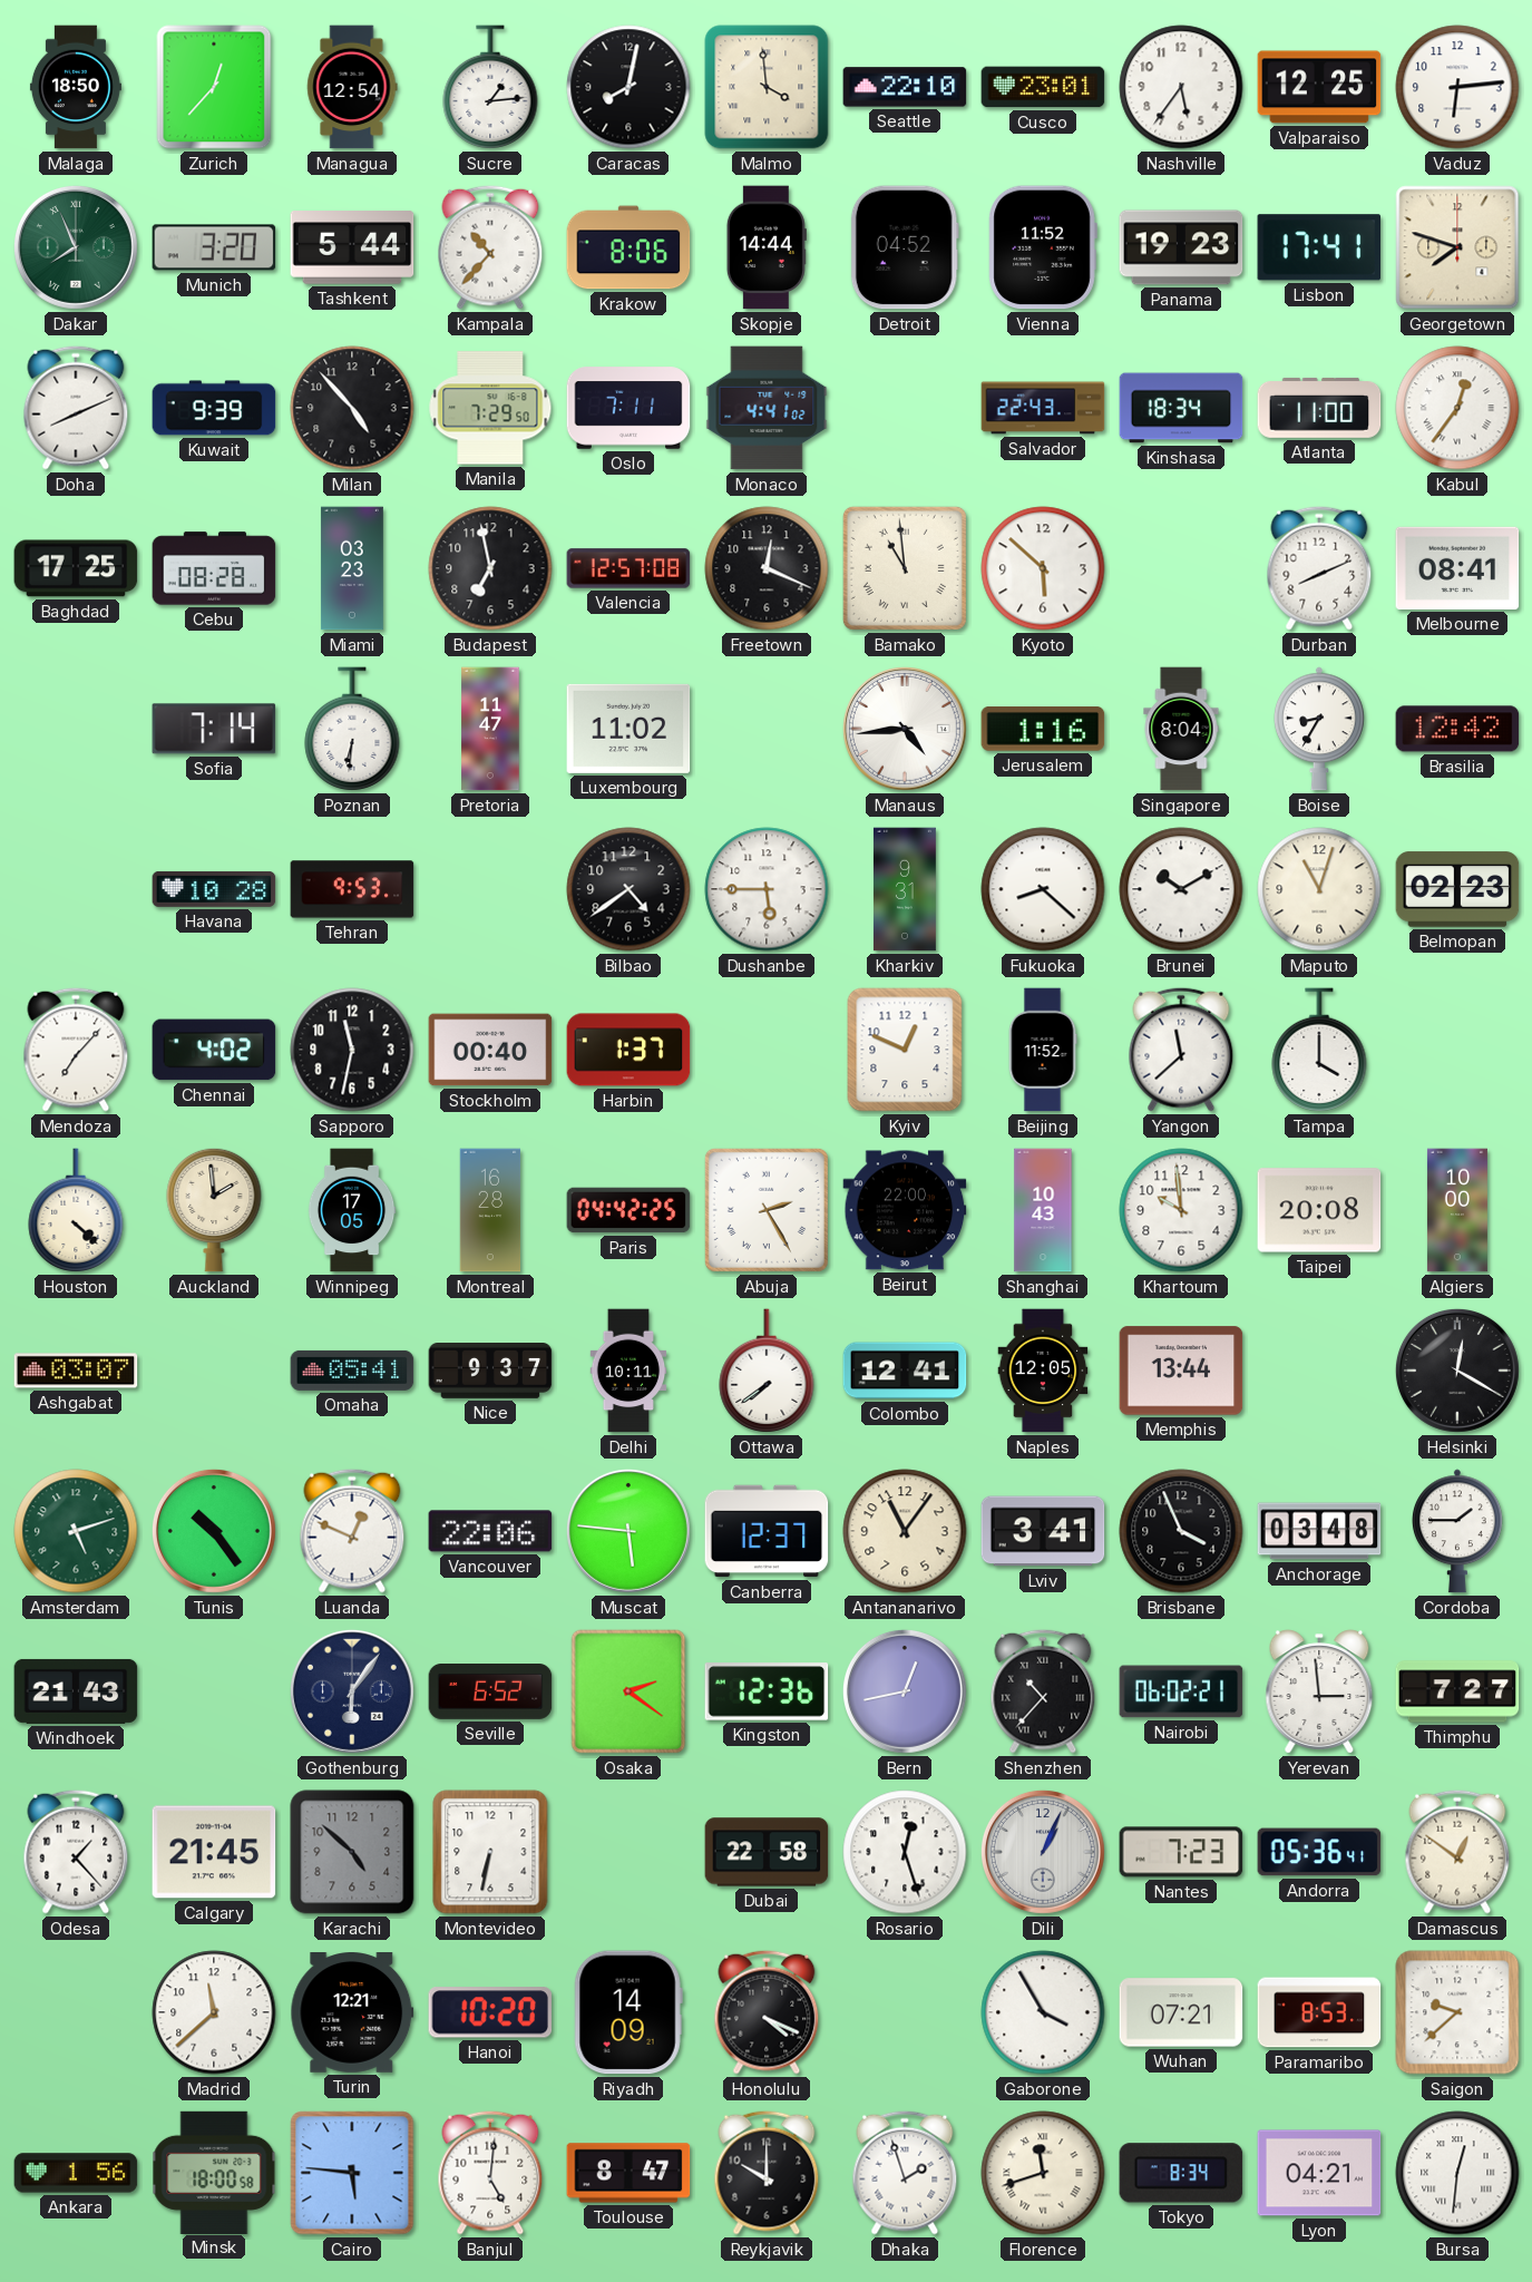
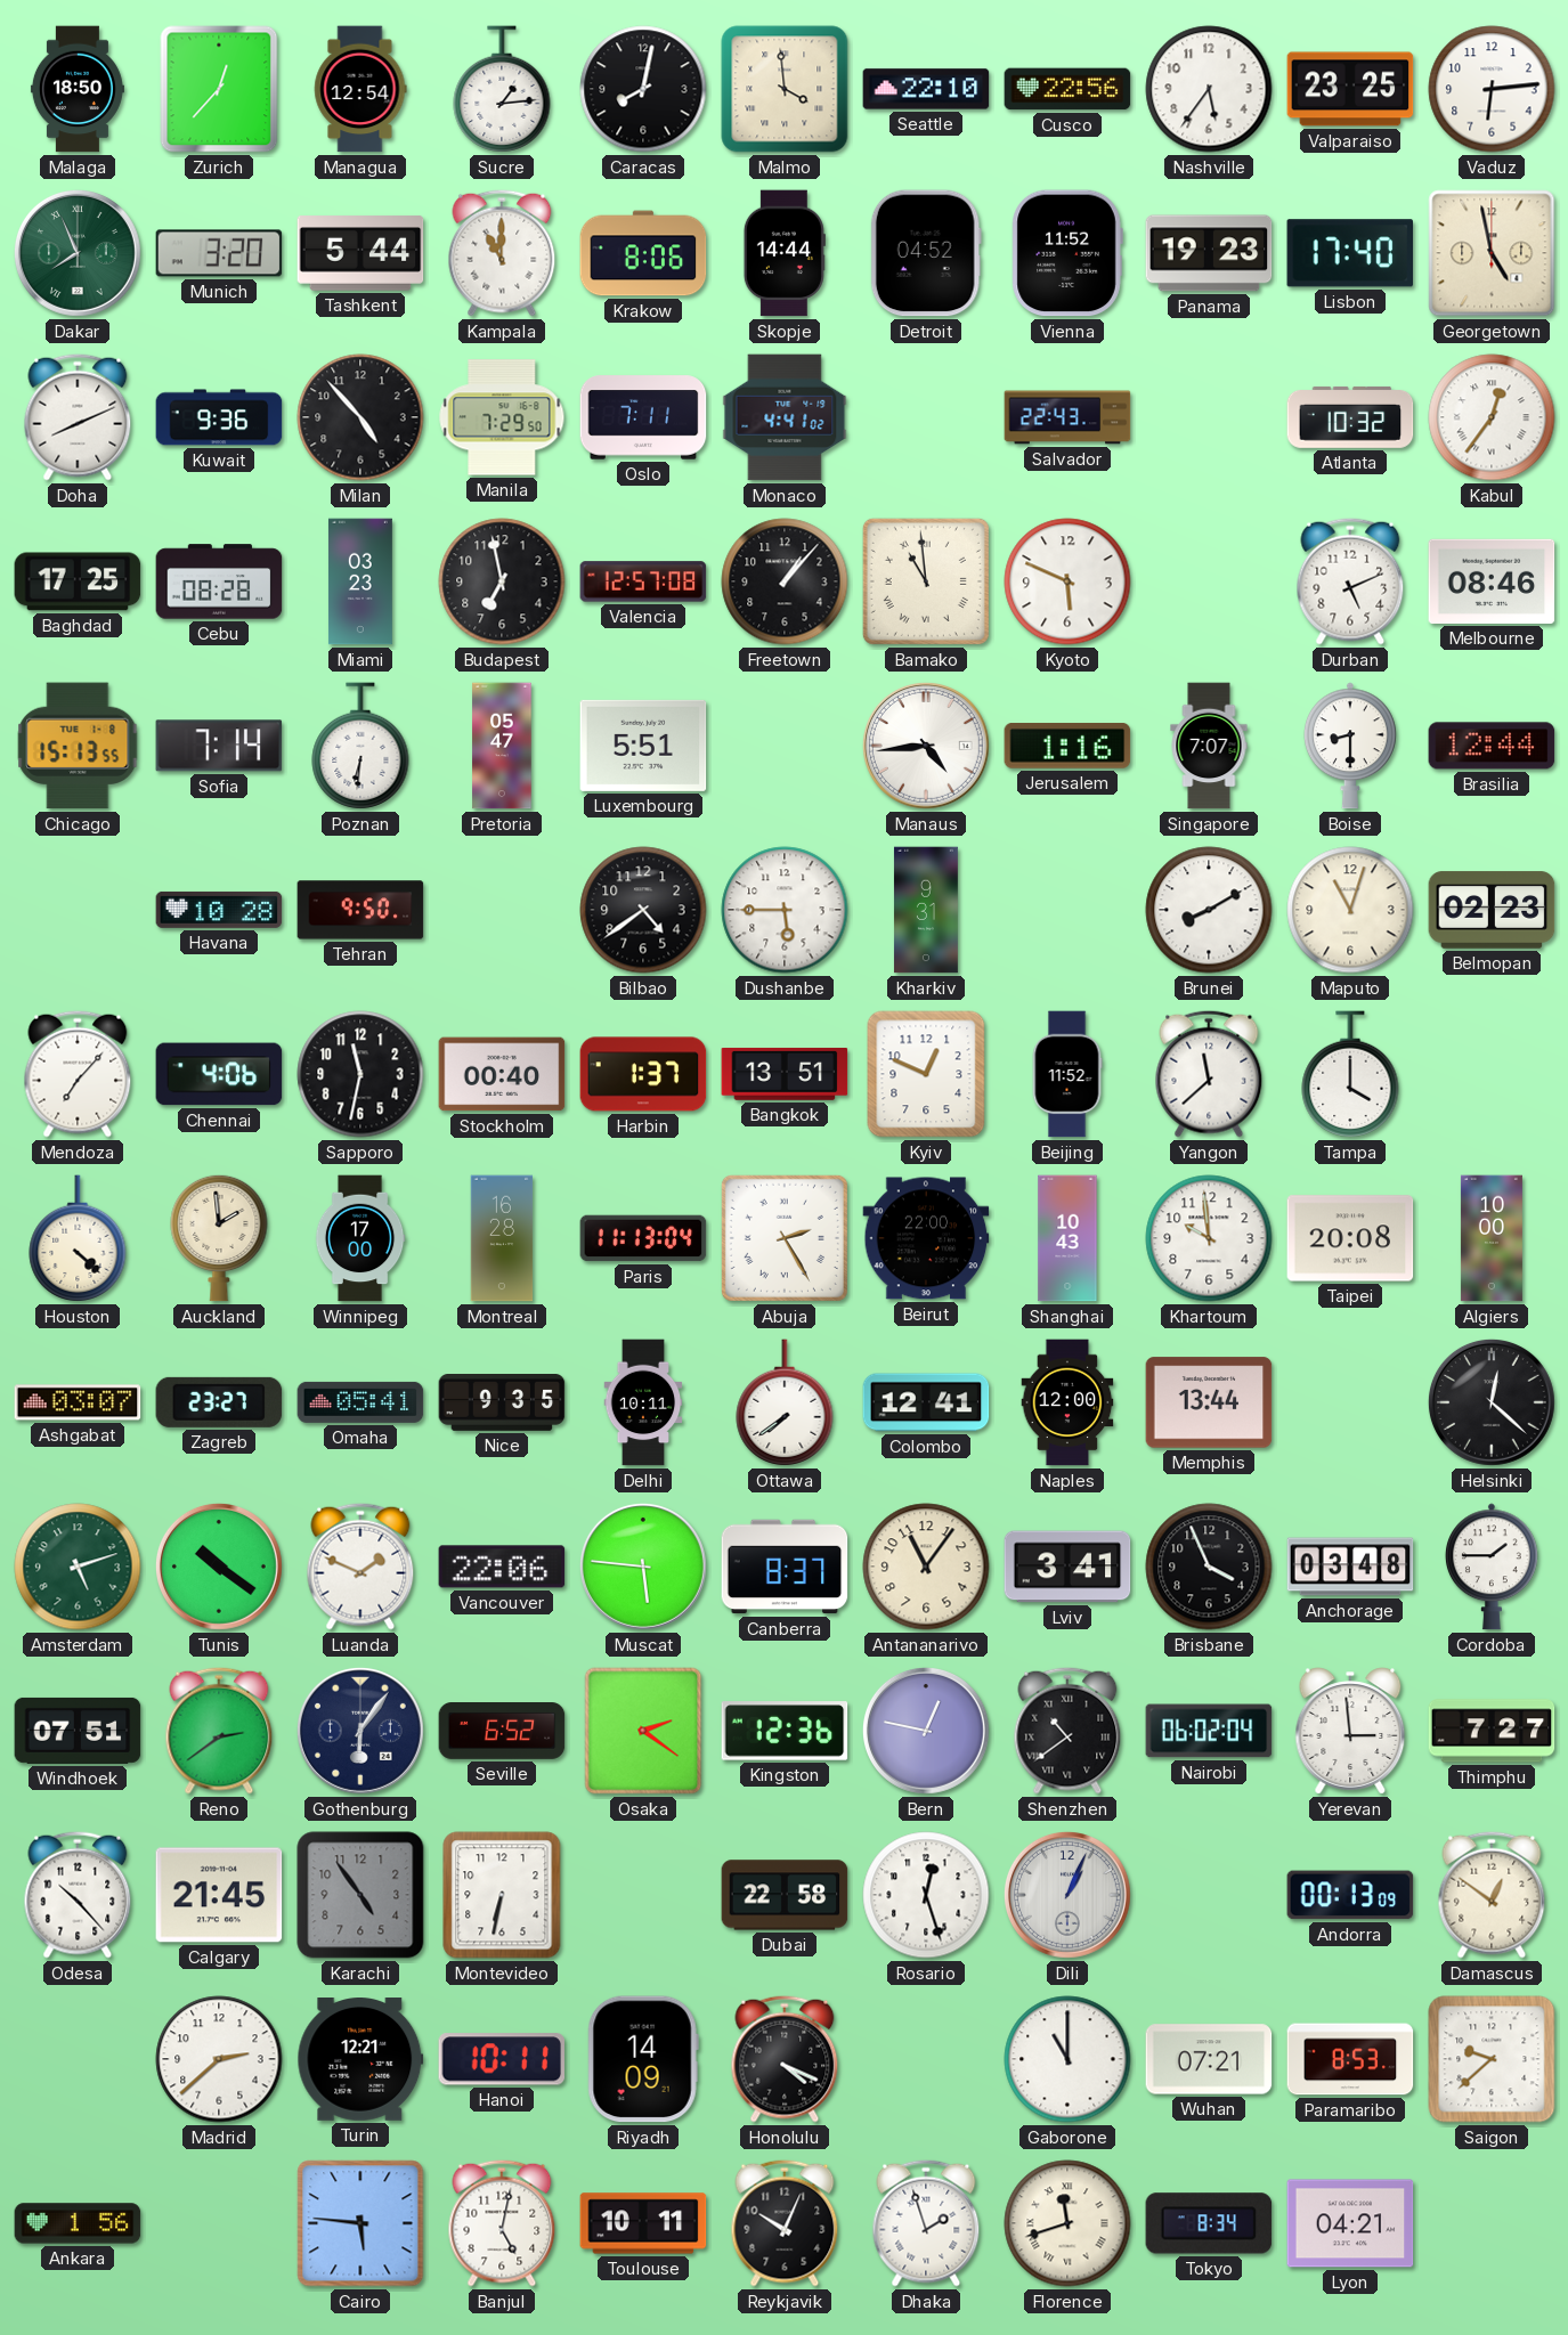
Cusco: 23:01 -> 22:56 (1067, 89)
Valparaiso: 12:25 -> 23:25 (1350, 89)
Kampala: 10:37 -> 11:00 (502, 253)
Lisbon: 17:41 -> 17:40 (1350, 253)
Georgetown: 7:48 -> 4:58 (1492, 253)
Kuwait: 9:39 -> 9:36 (219, 417)
Kinshasa: 18:34 -> none (1181, 408)
Atlanta: 11:00 -> 10:32 (1350, 417)
Freetown: 12:19 -> 1:07 (785, 581)
Kyoto: 5:52 -> 5:49 (1067, 581)
Durban: 8:11 -> 5:11 (1350, 581)
Melbourne: 08:41 -> 08:46 (1492, 581)
Chicago: none -> 15:13 (78, 746)
Pretoria: 11:47 -> 05:47 (502, 746)
Luxembourg: 11:02 -> 5:51 (643, 746)
Singapore: 8:04 -> 7:07 (1209, 746)
Boise: 8:35 -> 8:30 (1350, 746)
Brasilia: 12:42 -> 12:44 (1492, 746)
Tehran: 9:53 -> 9:50 (360, 910)
Fukuoka: 8:22 -> none (1043, 889)
Brunei: 10:10 -> 8:10 (1209, 910)
Chennai: 4:02 -> 4:06 (219, 1074)
Bangkok: none -> 13:51 (785, 1074)
Winnipeg: 17:05 -> 17:00 (360, 1238)
Paris: 04:42 -> 11:13 (643, 1238)
Zagreb: none -> 23:27 (219, 1402)
Nice: 9:37 -> 9:35 (502, 1404)
Naples: 12:05 -> 12:00 (1067, 1402)
Helsinki: 12:20 -> 12:22 (1492, 1402)
Tunis: 10:24 -> 10:21 (219, 1567)
Luanda: 12:49 -> 1:49 (360, 1567)
Canberra: 12:37 -> 8:37 (785, 1567)
Windhoek: 21:43 -> 07:51 (78, 1731)
Reno: none -> 2:39 (219, 1731)
Bern: 12:43 -> 12:47 (926, 1731)
Shenzhen: 10:37 -> 10:39 (1067, 1731)
Nairobi: 06:02:21 -> 06:02:04 (1209, 1731)
Odesa: 1:23 -> 10:23 (78, 1895)
Karachi: 4:52 -> 4:54 (360, 1895)
Nantes: 7:23 -> none (1181, 1852)
Andorra: 05:36 -> 00:13 (1350, 1895)
Madrid: 11:38 -> 2:38 (219, 2059)
Hanoi: 10:20 -> 10:11 (502, 2059)
Gaborone: 3:55 -> 11:00 (1067, 2059)
Minsk: 18:00 -> none (214, 2172)
Banjul: 5:01 -> 5:02 (502, 2223)
Toulouse: 8:47 -> 10:11 (643, 2223)
Reykjavik: 10:00 -> 10:04 (785, 2223)
Bursa: 12:31 -> none (1457, 2173)
